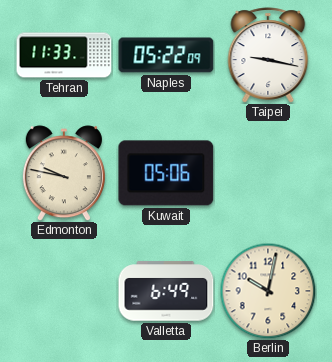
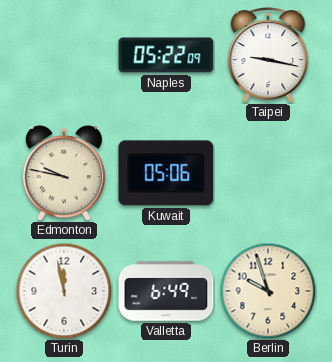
Tehran: 11:33 -> none (64, 55)
Turin: none -> 11:58 (64, 291)
Berlin: 10:02 -> 9:57 (268, 291)
